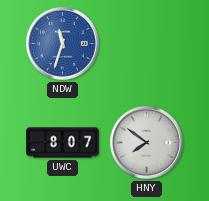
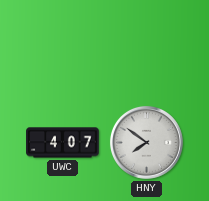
NDW: 11:33 -> none (62, 43)
UWC: 8:07 -> 4:07 (63, 143)
